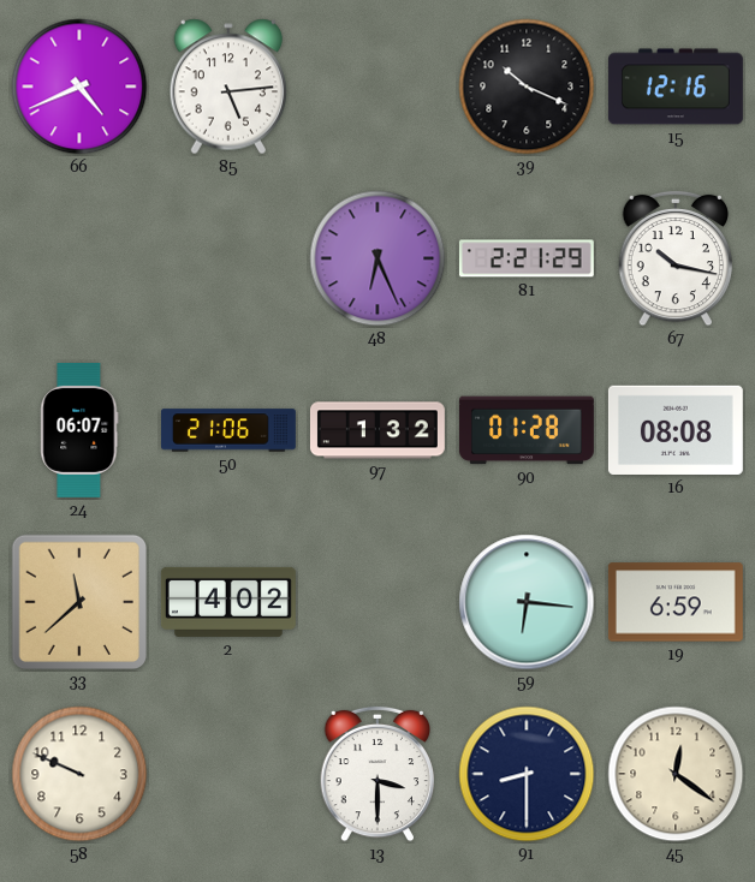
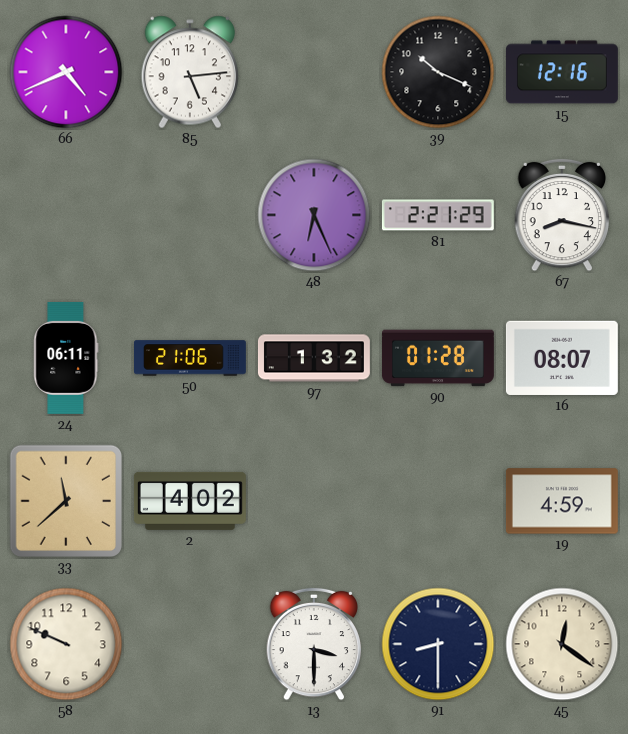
67: 10:17 -> 8:17 (562, 215)
24: 06:07 -> 06:11 (66, 358)
16: 08:08 -> 08:07 (562, 358)
59: 6:16 -> none (527, 602)
19: 6:59 -> 4:59 (562, 501)
